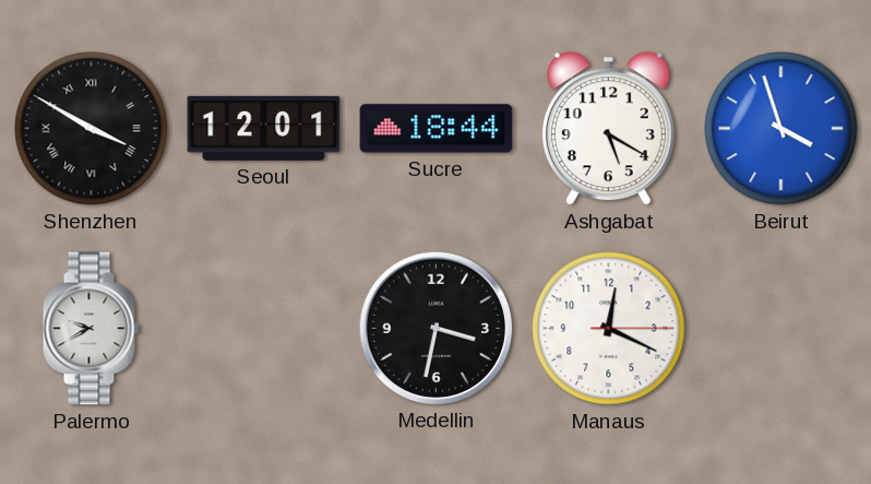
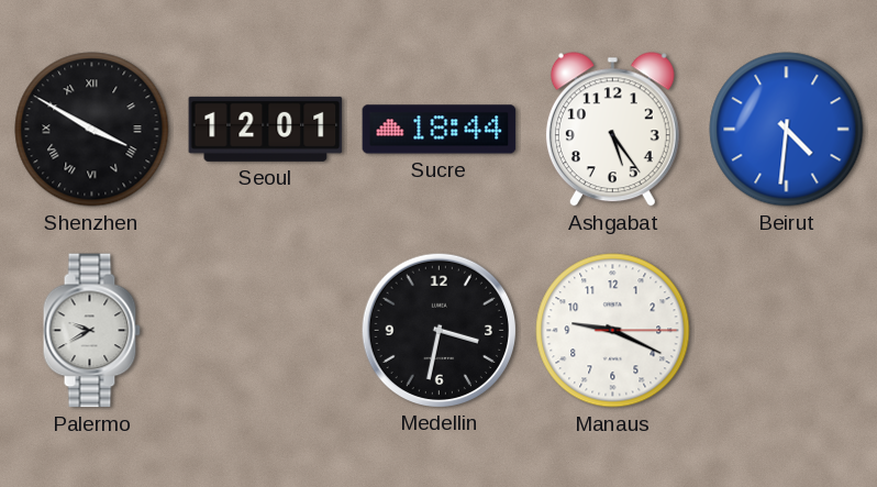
Ashgabat: 5:20 -> 5:24 (612, 130)
Beirut: 3:57 -> 4:31 (787, 130)
Manaus: 12:19 -> 9:19 (613, 331)
